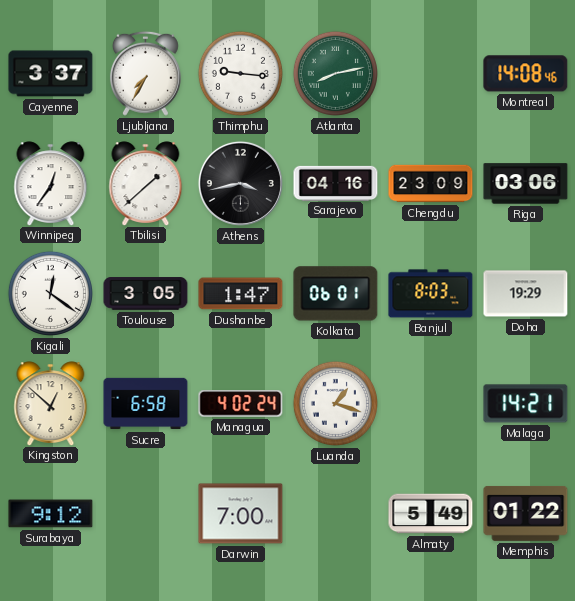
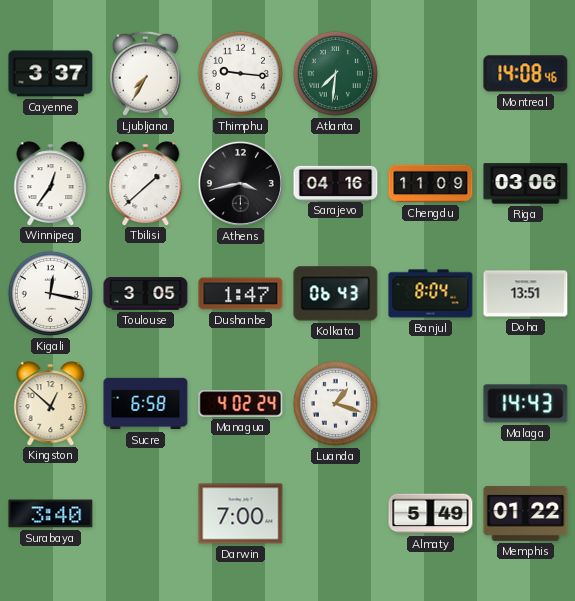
Atlanta: 8:13 -> 7:31 (335, 73)
Chengdu: 23:09 -> 11:09 (431, 184)
Kigali: 12:21 -> 12:17 (50, 293)
Kolkata: 06:01 -> 06:43 (336, 294)
Banjul: 8:03 -> 8:04 (431, 294)
Doha: 19:29 -> 13:51 (526, 294)
Malaga: 14:21 -> 14:43 (526, 404)
Surabaya: 9:12 -> 3:40 (51, 514)
